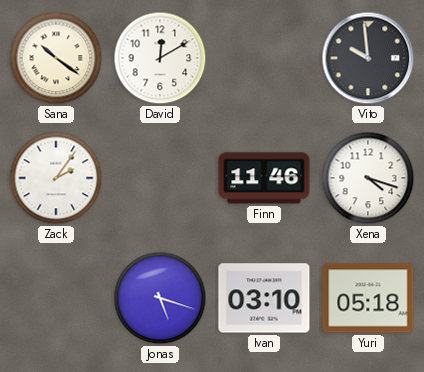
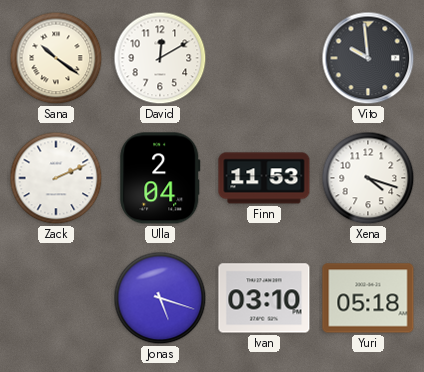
Zack: 2:06 -> 2:11 (56, 178)
Ulla: none -> 2:04 (160, 178)
Finn: 11:46 -> 11:53 (264, 178)
